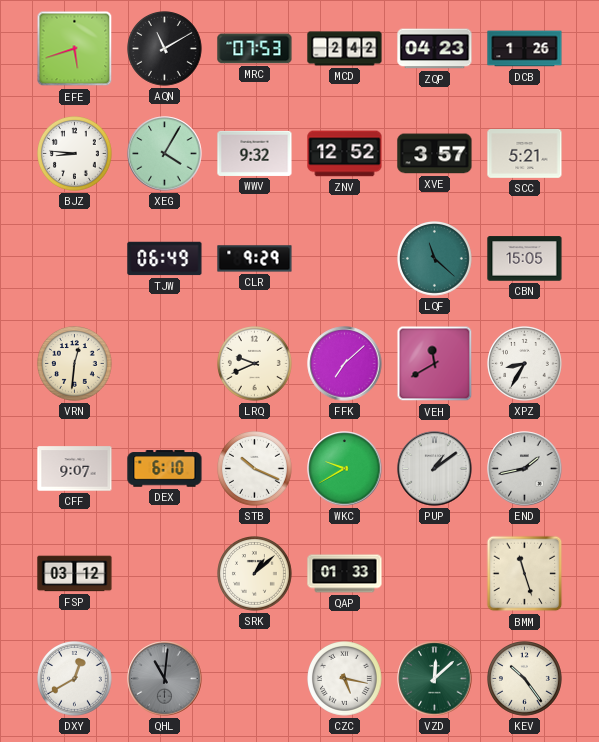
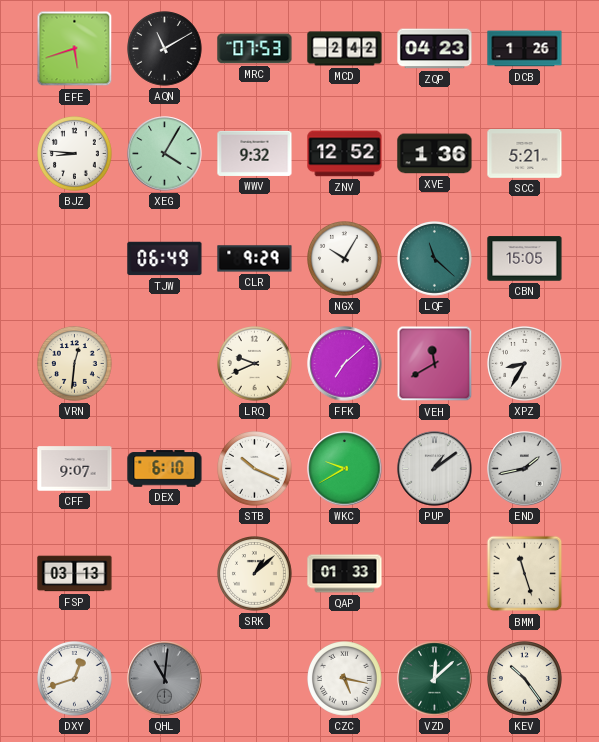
XVE: 3:57 -> 1:36 (435, 154)
NGX: none -> 10:05 (345, 259)
FSP: 03:12 -> 03:13 (75, 574)
DXY: 12:40 -> 12:42 (75, 679)
